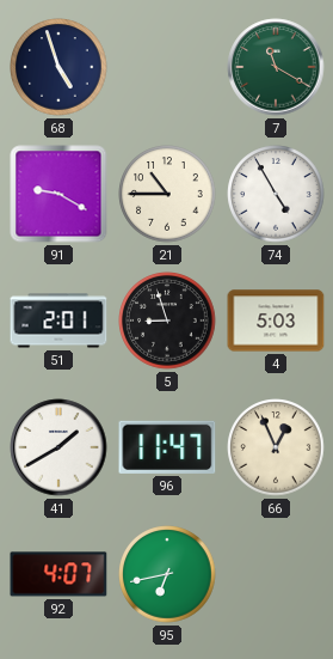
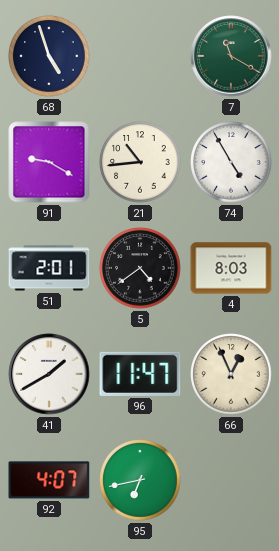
21: 10:45 -> 10:44 (140, 162)
5: 8:57 -> 4:39 (140, 268)
4: 5:03 -> 8:03 (231, 268)
